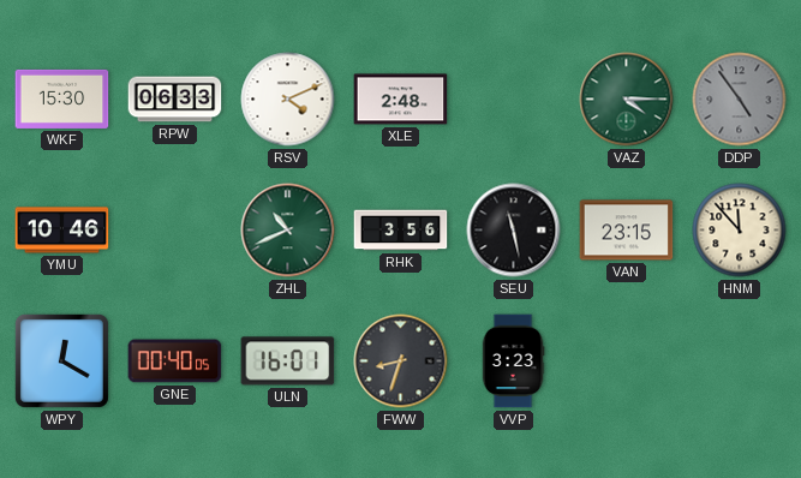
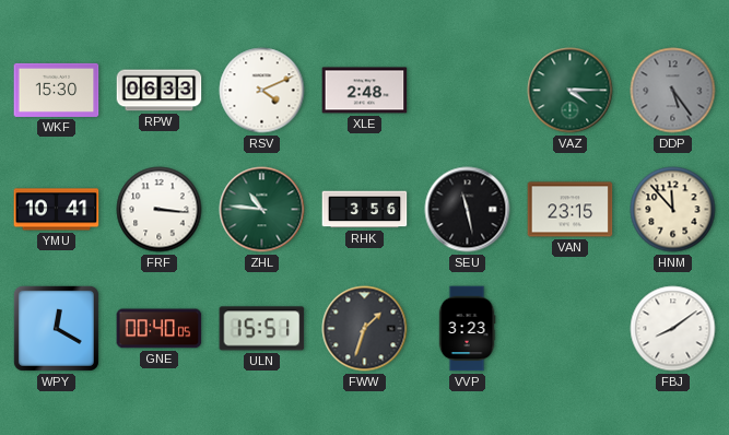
DDP: 4:54 -> 5:24 (673, 91)
YMU: 10:46 -> 10:41 (57, 210)
FRF: none -> 3:16 (160, 210)
ZHL: 10:41 -> 10:46 (262, 210)
ULN: 16:01 -> 15:51 (262, 329)
FWW: 8:33 -> 1:33 (365, 329)
FBJ: none -> 8:09 (673, 329)
